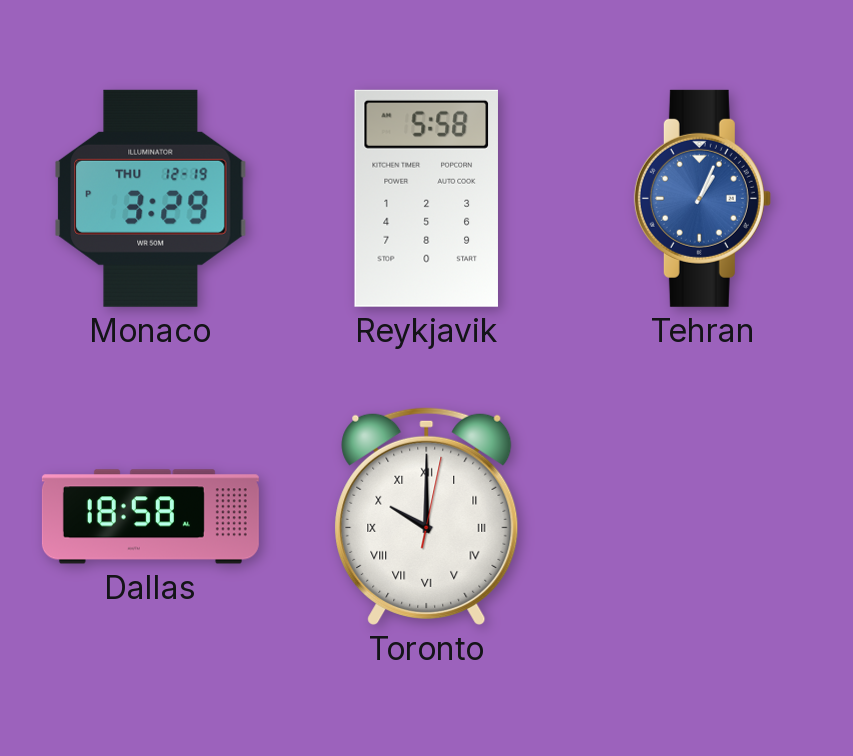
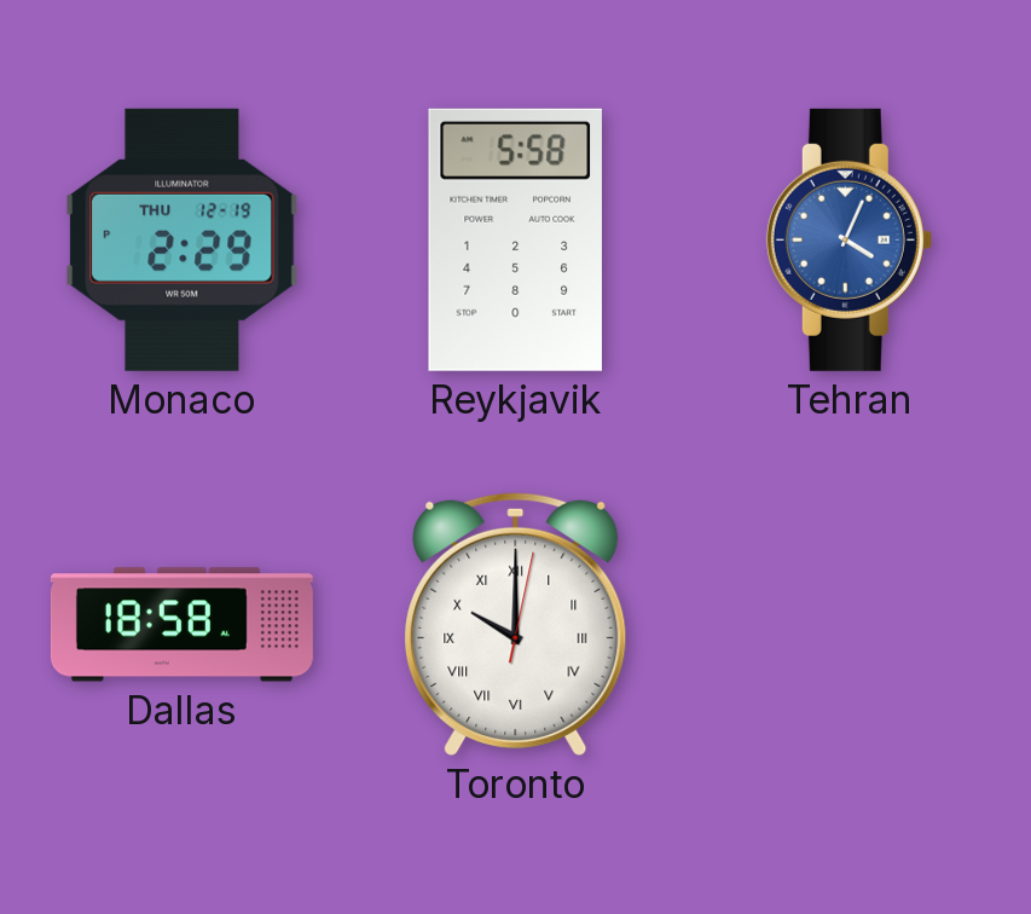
Monaco: 3:29 -> 2:29 (183, 239)
Tehran: 1:04 -> 4:04 (848, 239)
